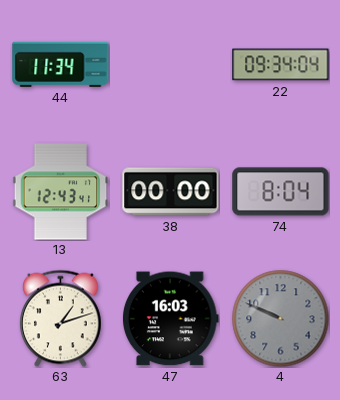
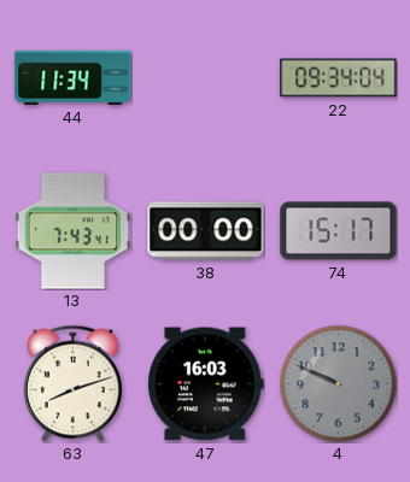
13: 12:43 -> 7:43 (74, 231)
74: 8:04 -> 15:17 (339, 231)
63: 1:12 -> 8:12 (74, 383)
